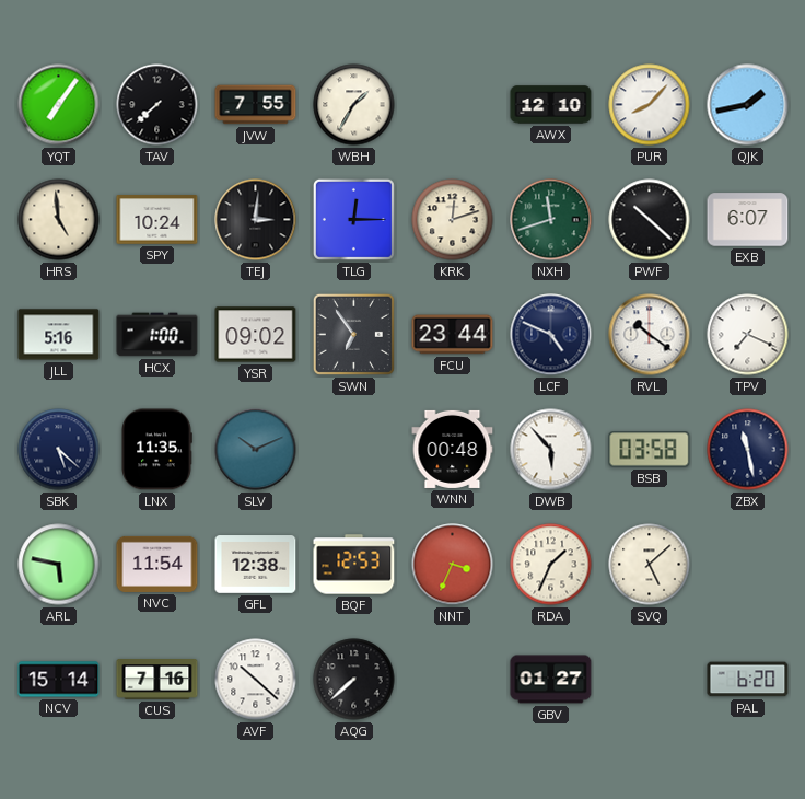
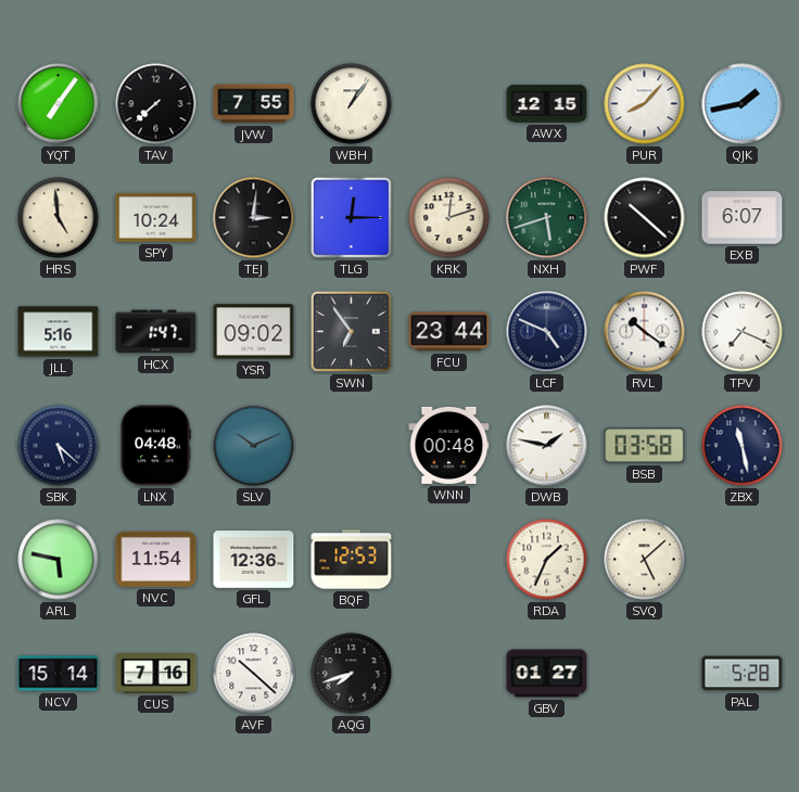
WBH: 1:35 -> 1:06 (352, 104)
AWX: 12:10 -> 12:15 (547, 104)
NXH: 11:42 -> 5:42 (547, 218)
HCX: 1:00 -> 1:47 (156, 332)
LNX: 11:35 -> 04:48 (155, 446)
DWB: 5:53 -> 1:47 (547, 446)
GFL: 12:38 -> 12:36 (254, 560)
NNT: 3:34 -> none (453, 565)
AQG: 7:38 -> 7:42 (352, 674)
PAL: 6:20 -> 5:28 (743, 674)
